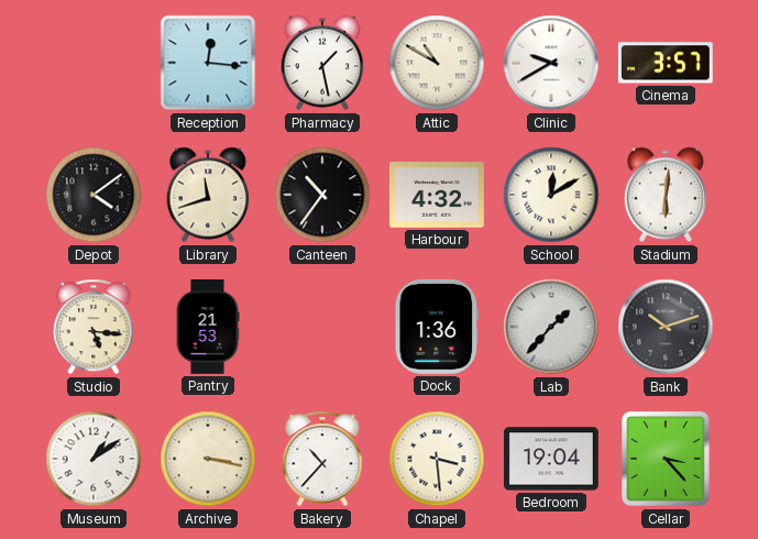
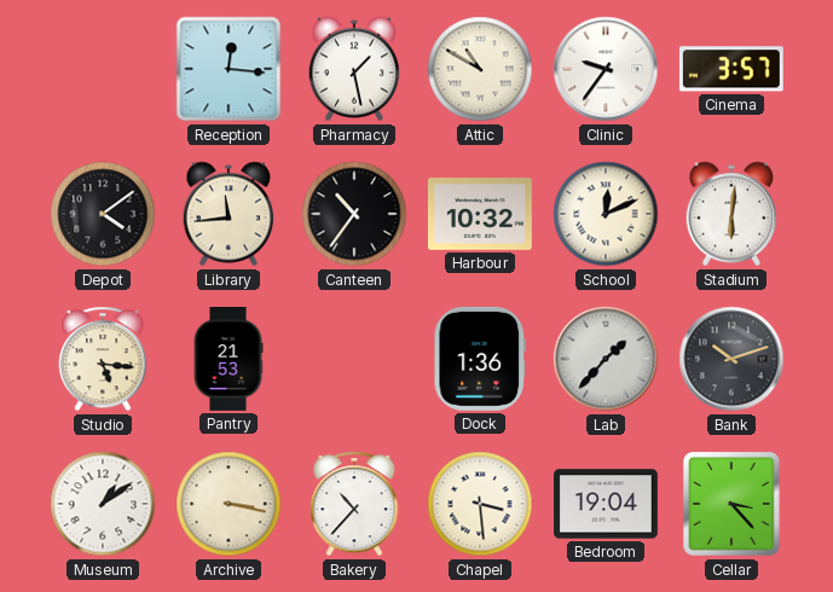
Clinic: 9:40 -> 9:36 (606, 69)
Library: 11:42 -> 11:44 (229, 214)
Harbour: 4:32 -> 10:32 (480, 214)
School: 12:10 -> 12:11 (606, 214)
